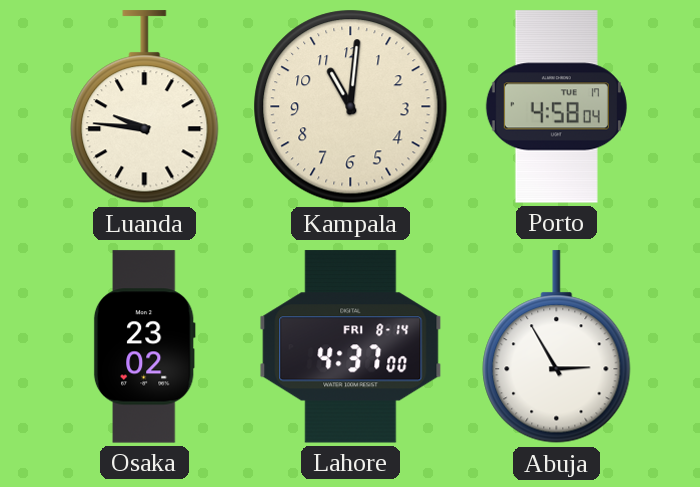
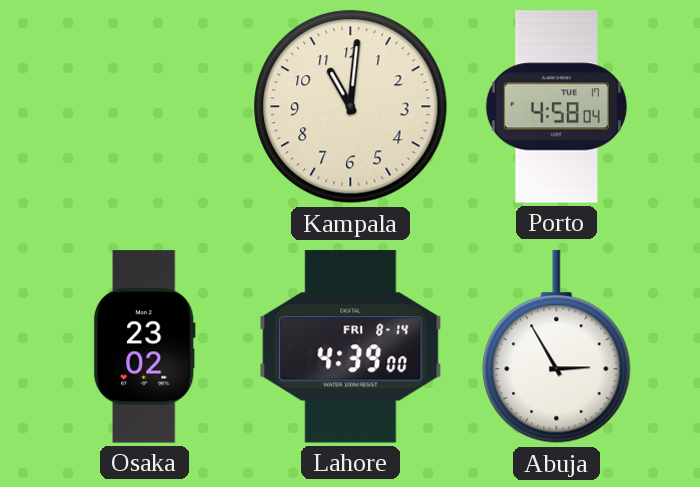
Luanda: 9:46 -> none (145, 107)
Lahore: 4:37 -> 4:39 (351, 347)
